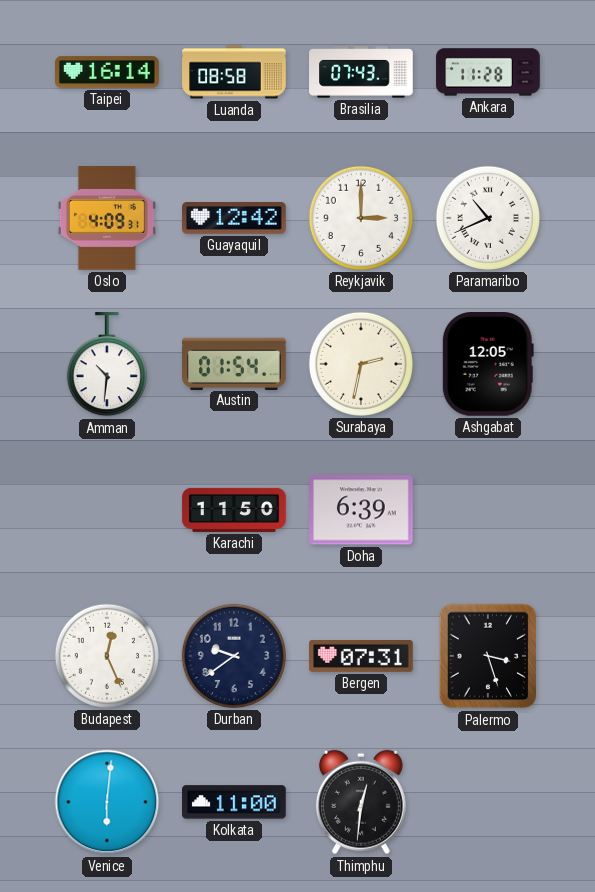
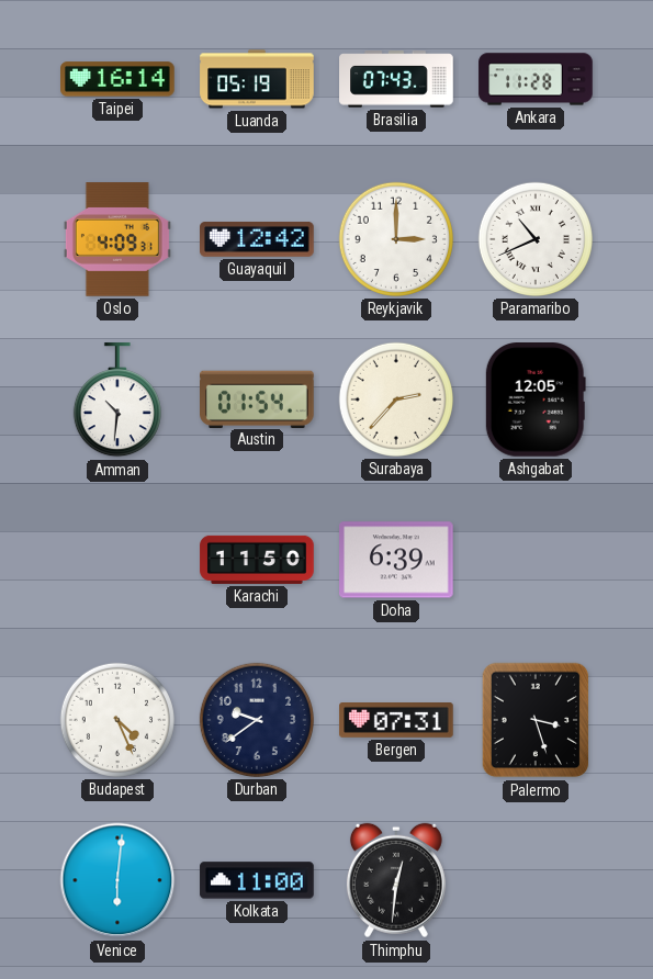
Luanda: 08:58 -> 05:19 (257, 79)
Surabaya: 2:32 -> 2:37 (396, 400)
Budapest: 12:26 -> 4:26 (117, 720)
